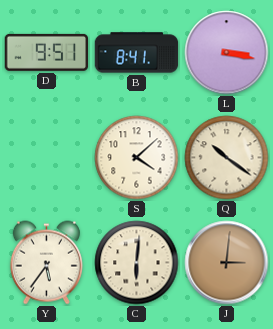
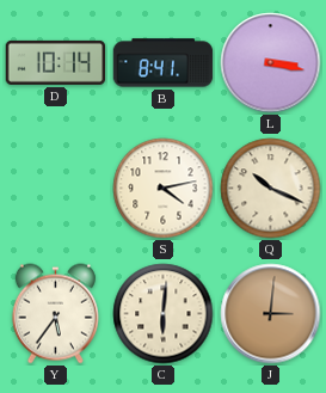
D: 9:51 -> 10:14 (56, 62)
S: 4:08 -> 4:13 (164, 189)
Q: 10:21 -> 10:19 (271, 189)
